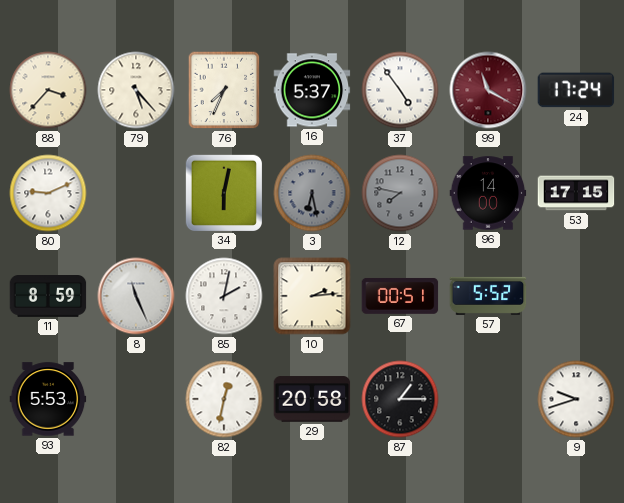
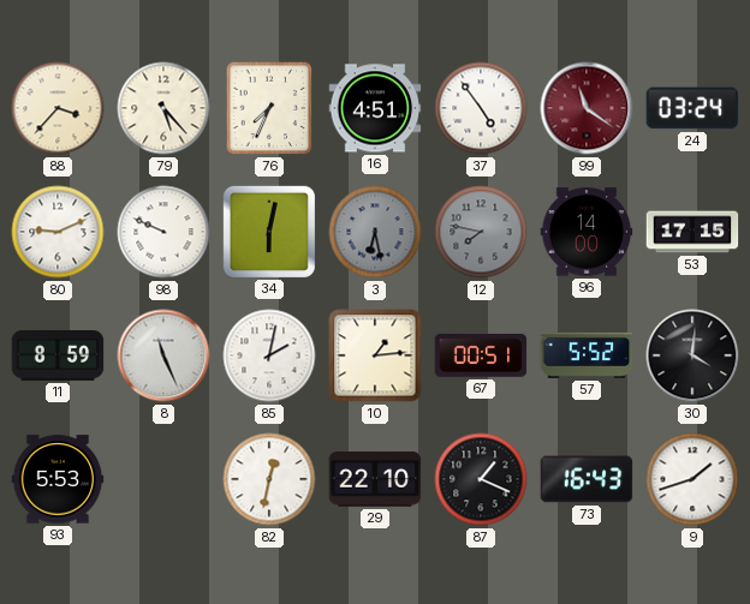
16: 5:37 -> 4:51 (375, 108)
99: 11:20 -> 11:21 (587, 108)
24: 17:24 -> 03:24 (692, 108)
98: none -> 9:49 (163, 232)
10: 2:14 -> 1:14 (375, 355)
30: none -> 4:01 (692, 355)
29: 20:58 -> 22:10 (375, 479)
87: 1:15 -> 1:19 (481, 479)
73: none -> 16:43 (587, 479)
9: 9:42 -> 1:42 (692, 479)
